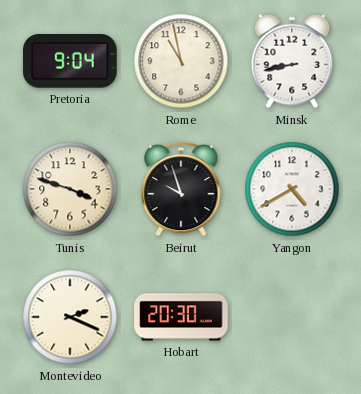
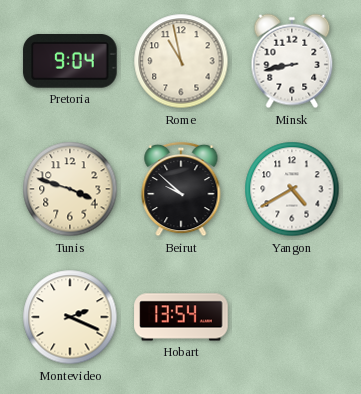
Beirut: 9:57 -> 9:52 (181, 189)
Hobart: 20:30 -> 13:54 (181, 317)
